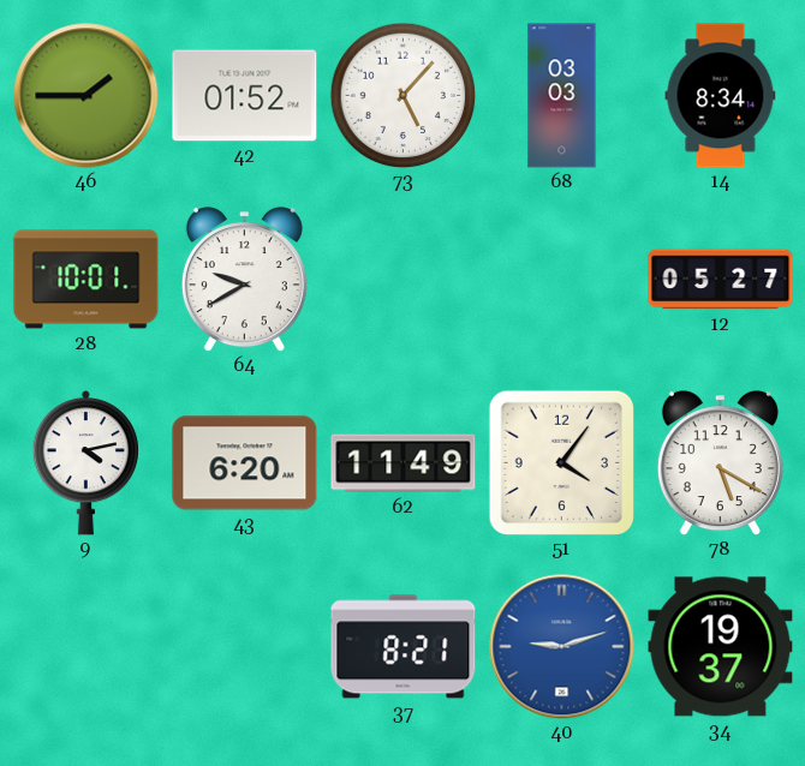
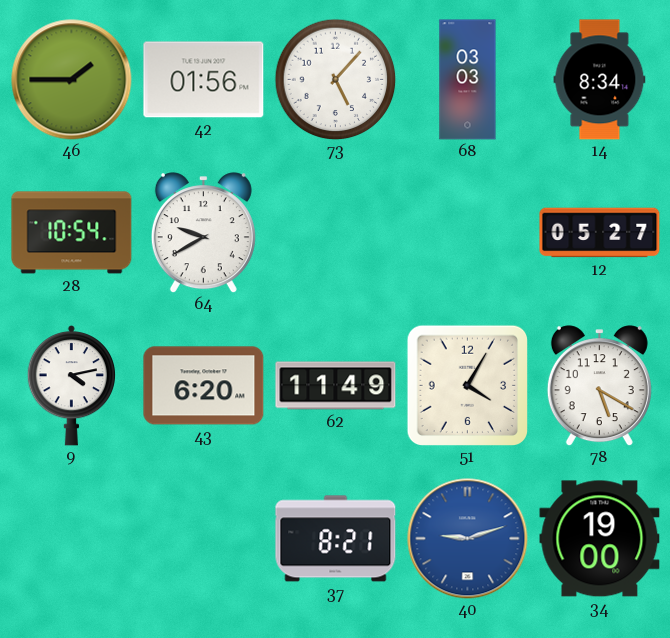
42: 01:52 -> 01:56 (204, 80)
28: 10:01 -> 10:54 (72, 233)
51: 4:06 -> 4:05 (467, 385)
34: 19:37 -> 19:00 (600, 539)
